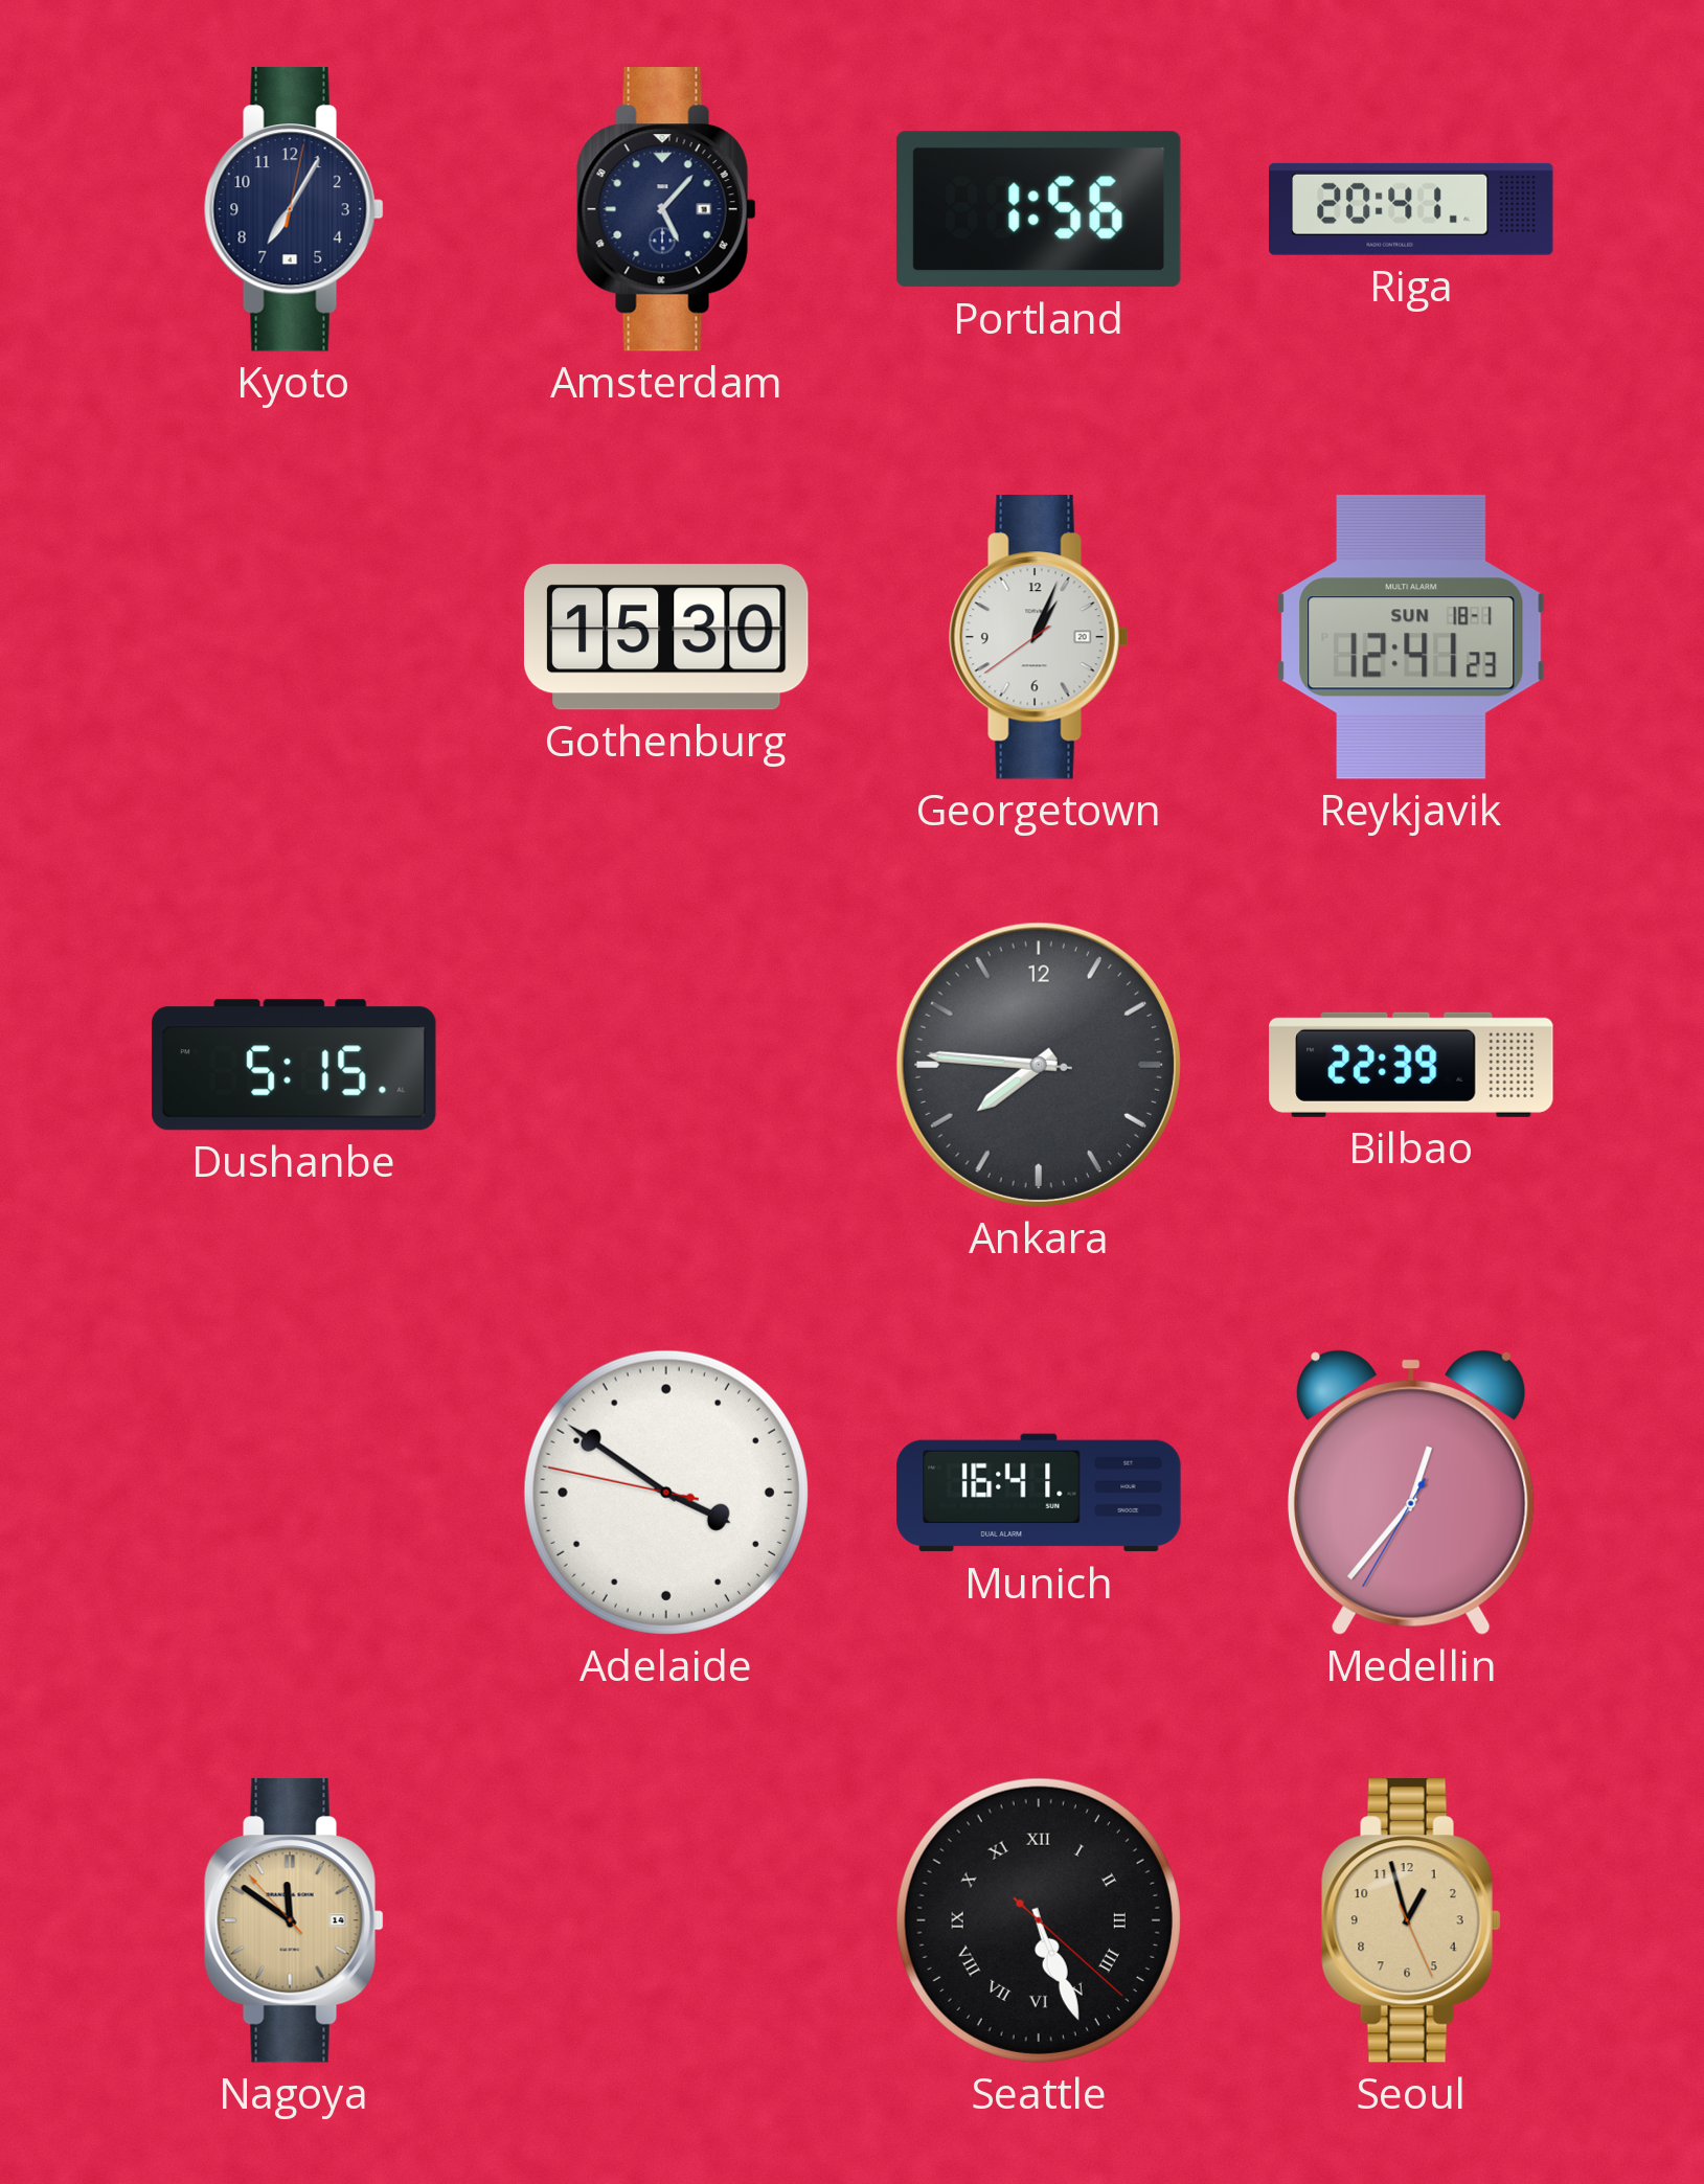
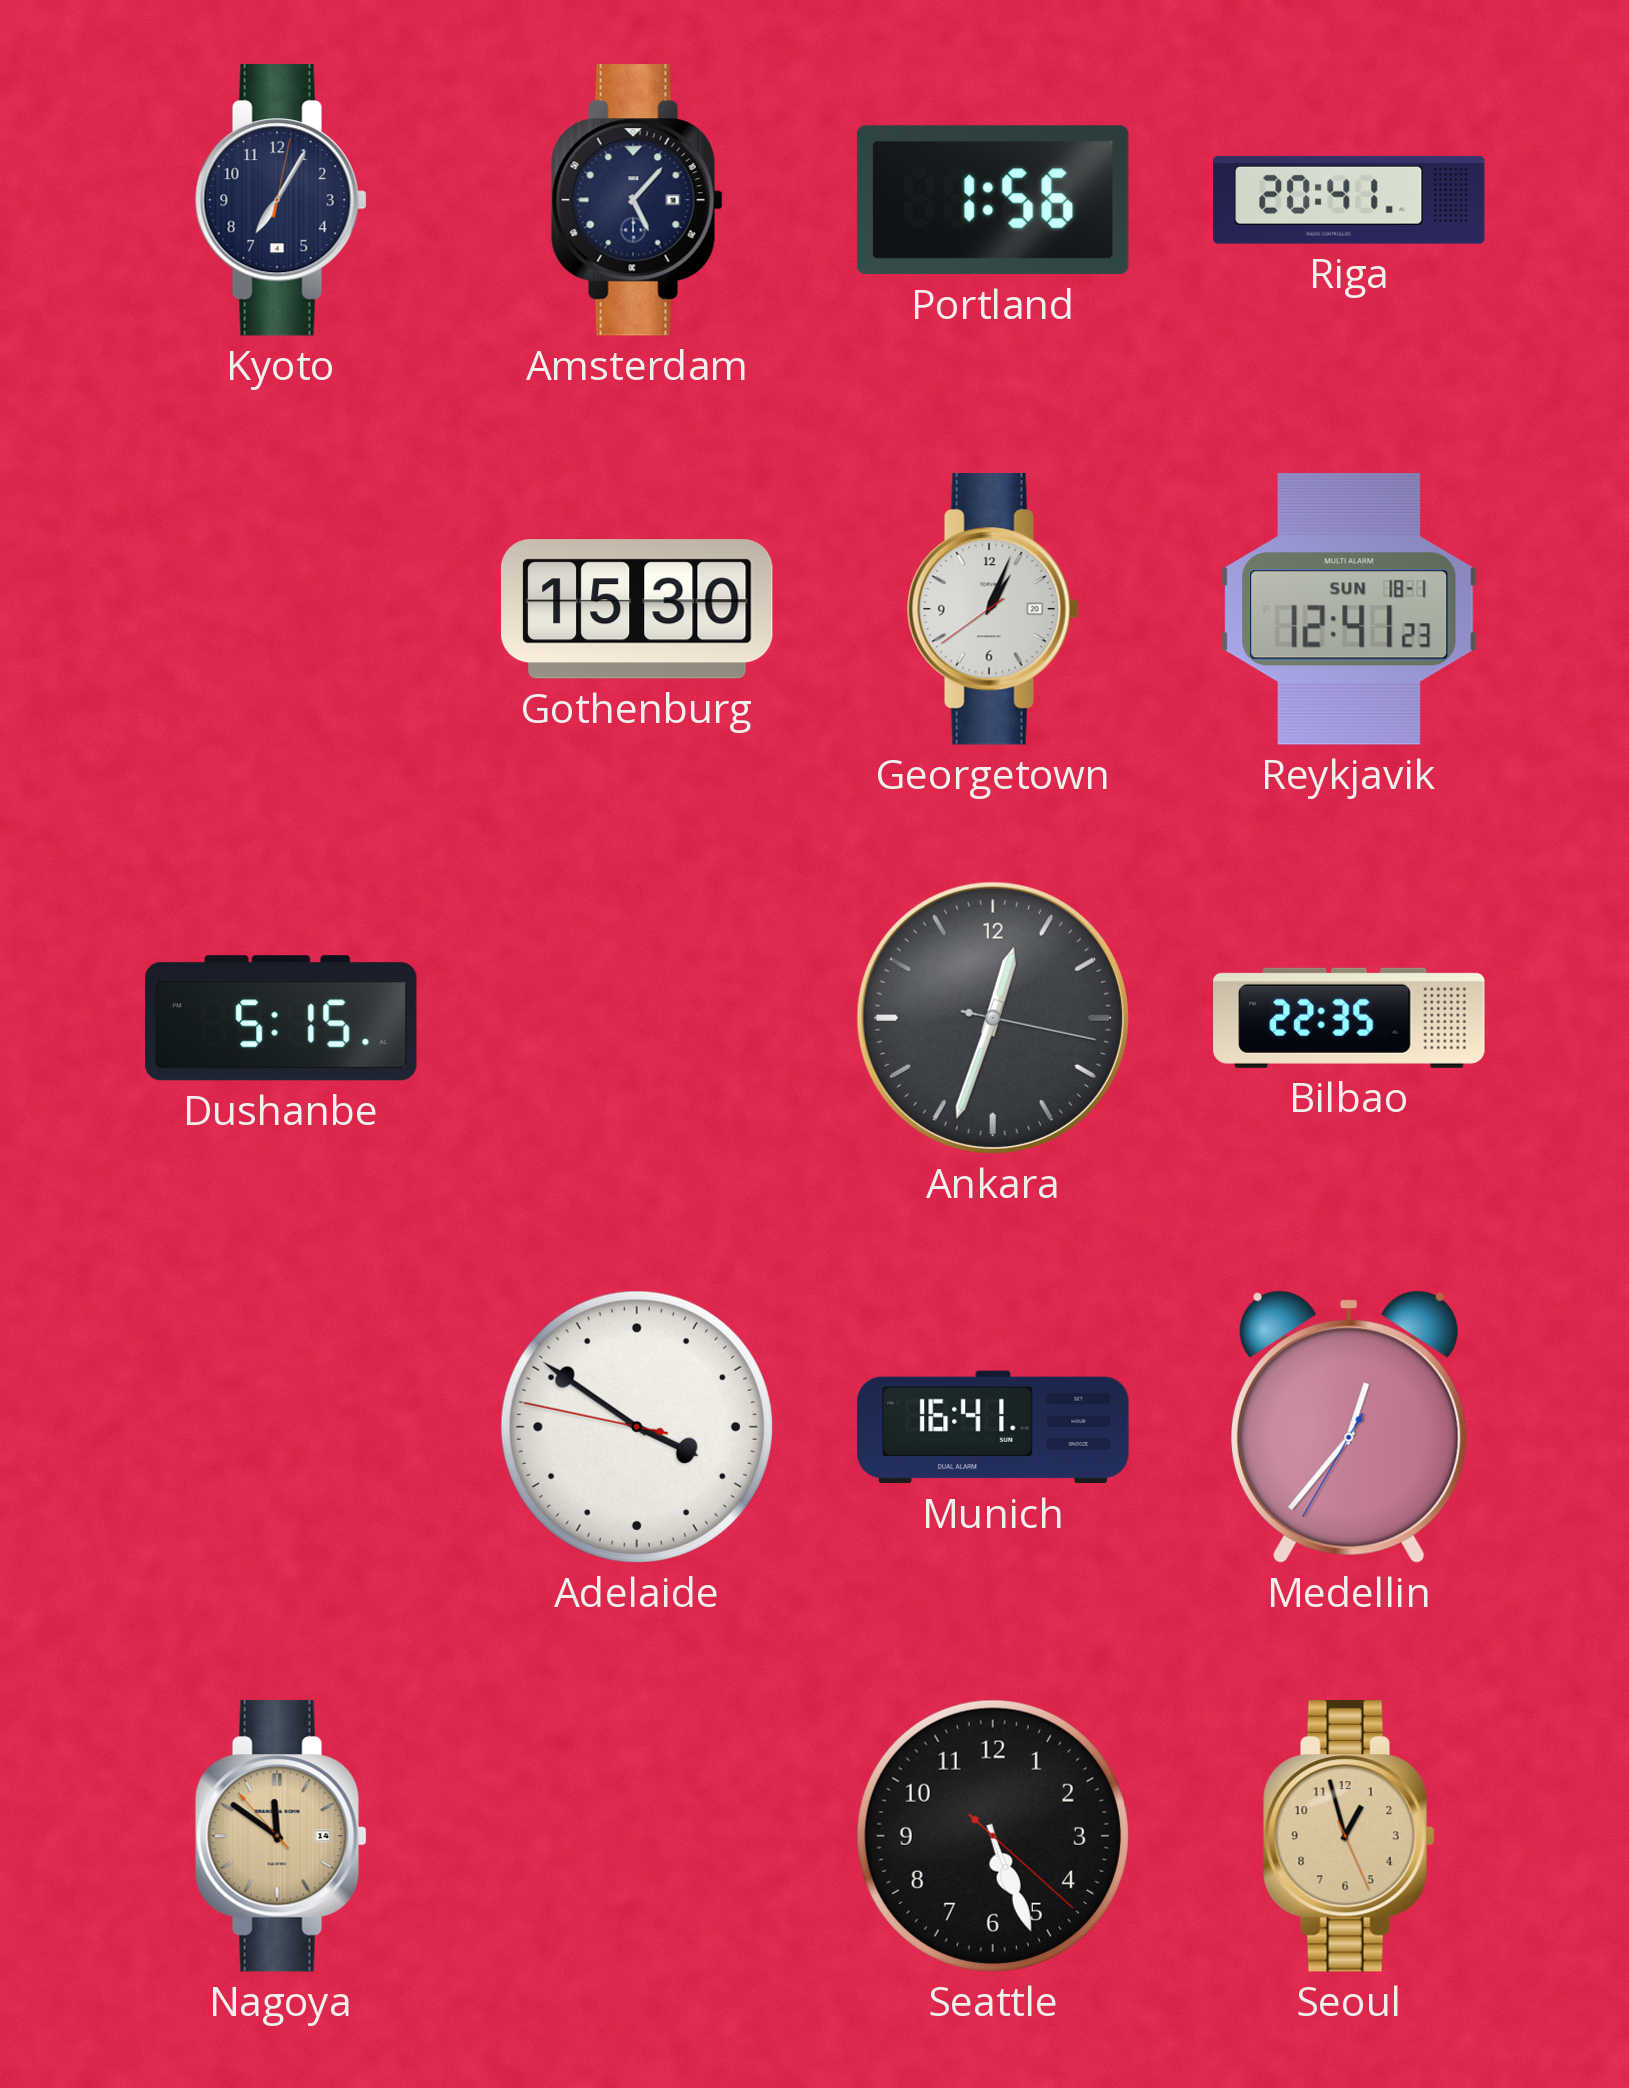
Ankara: 7:45 -> 12:33 (993, 1018)
Bilbao: 22:39 -> 22:35 (1349, 1018)
Seattle numerals: Roman -> Arabic (993, 1836)
